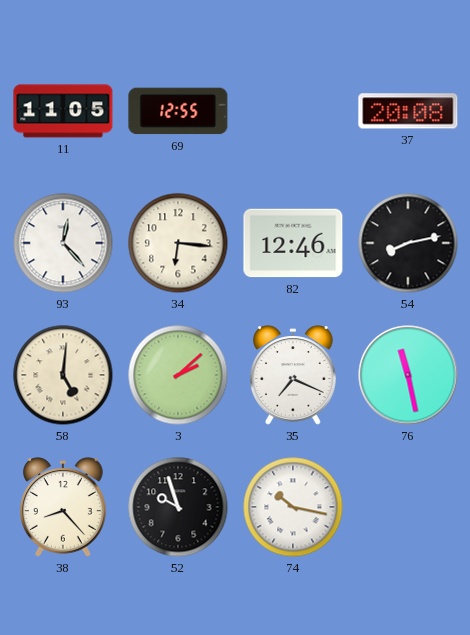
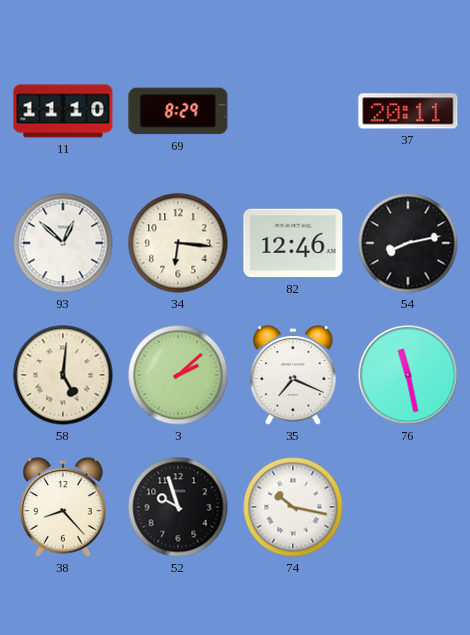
11: 11:05 -> 11:10 (63, 111)
69: 12:55 -> 8:29 (178, 111)
37: 20:08 -> 20:11 (408, 111)
93: 12:23 -> 12:52 (63, 243)
